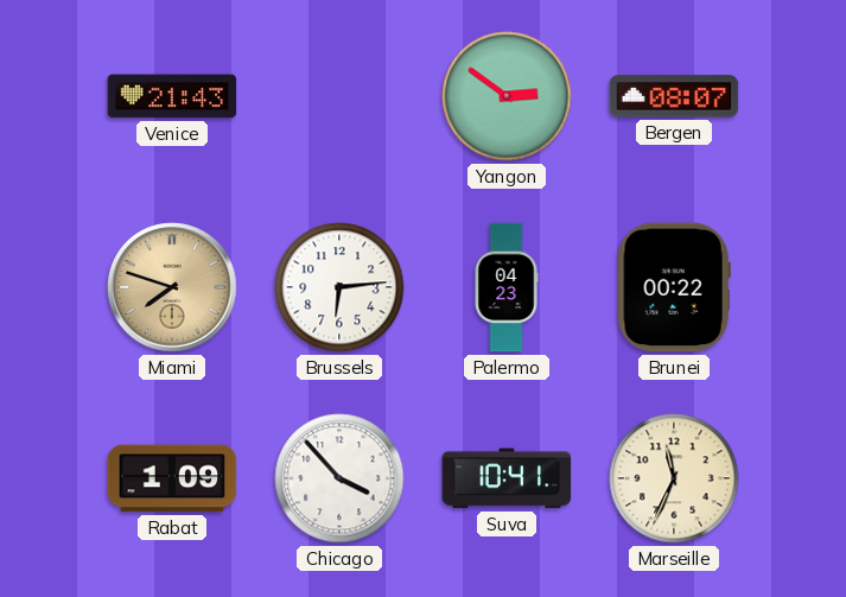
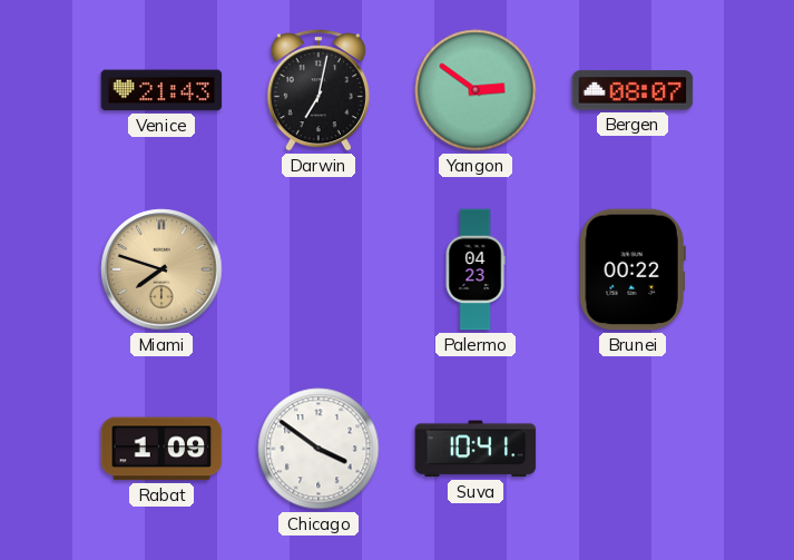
Darwin: none -> 7:02 (318, 90)
Brussels: 6:14 -> none (339, 287)
Chicago: 3:53 -> 3:51 (318, 449)
Marseille: 11:34 -> none (674, 478)
